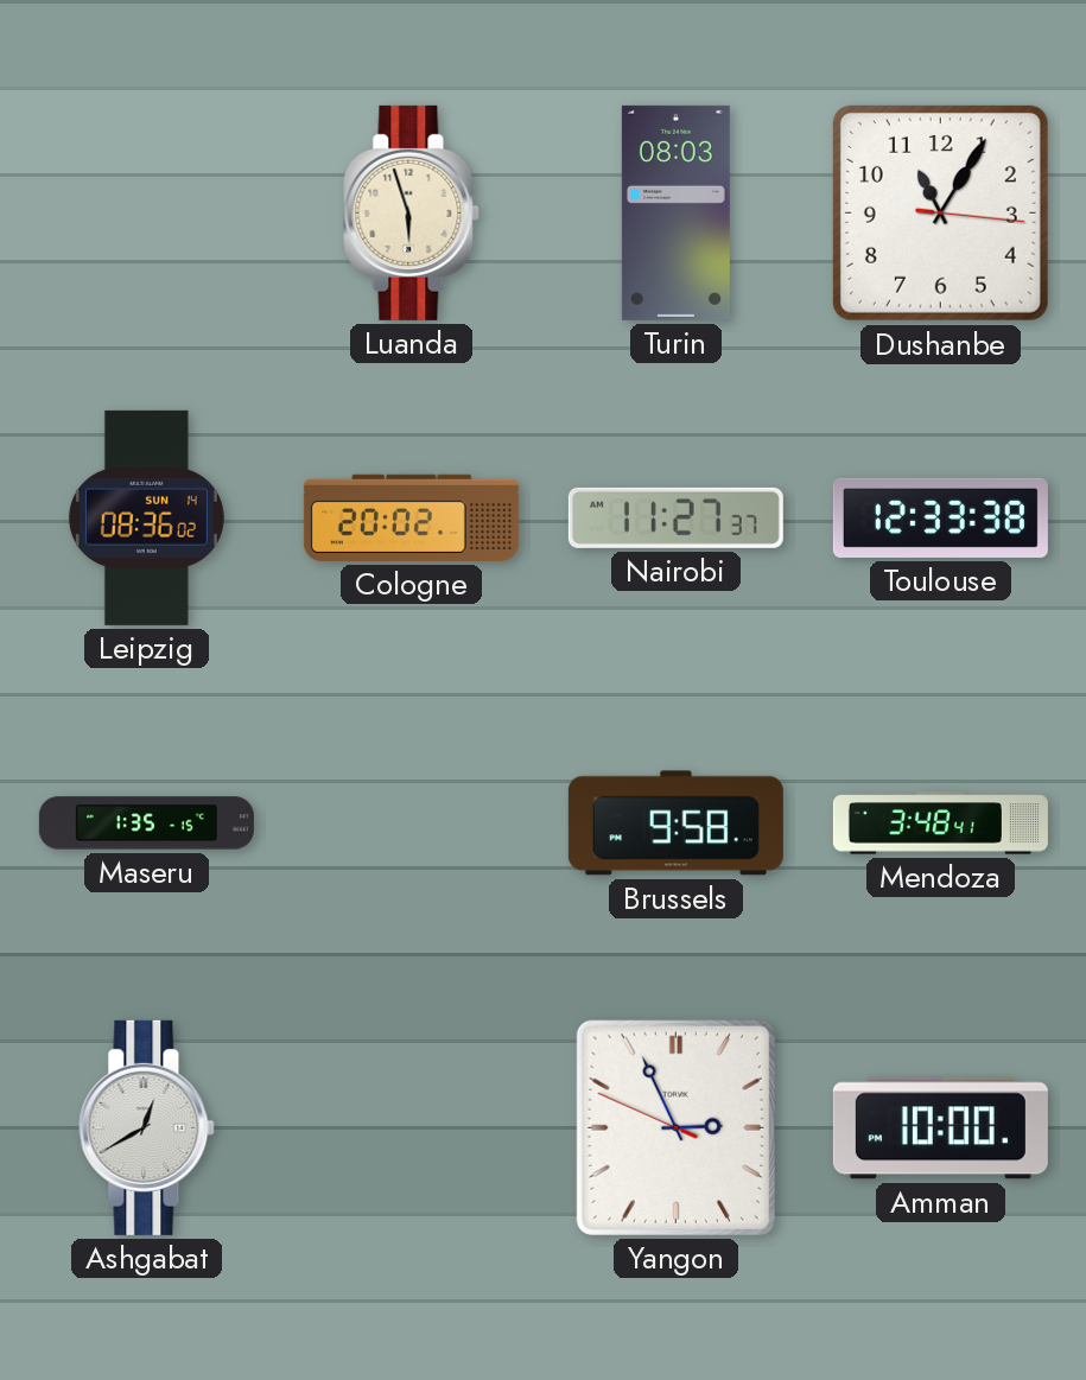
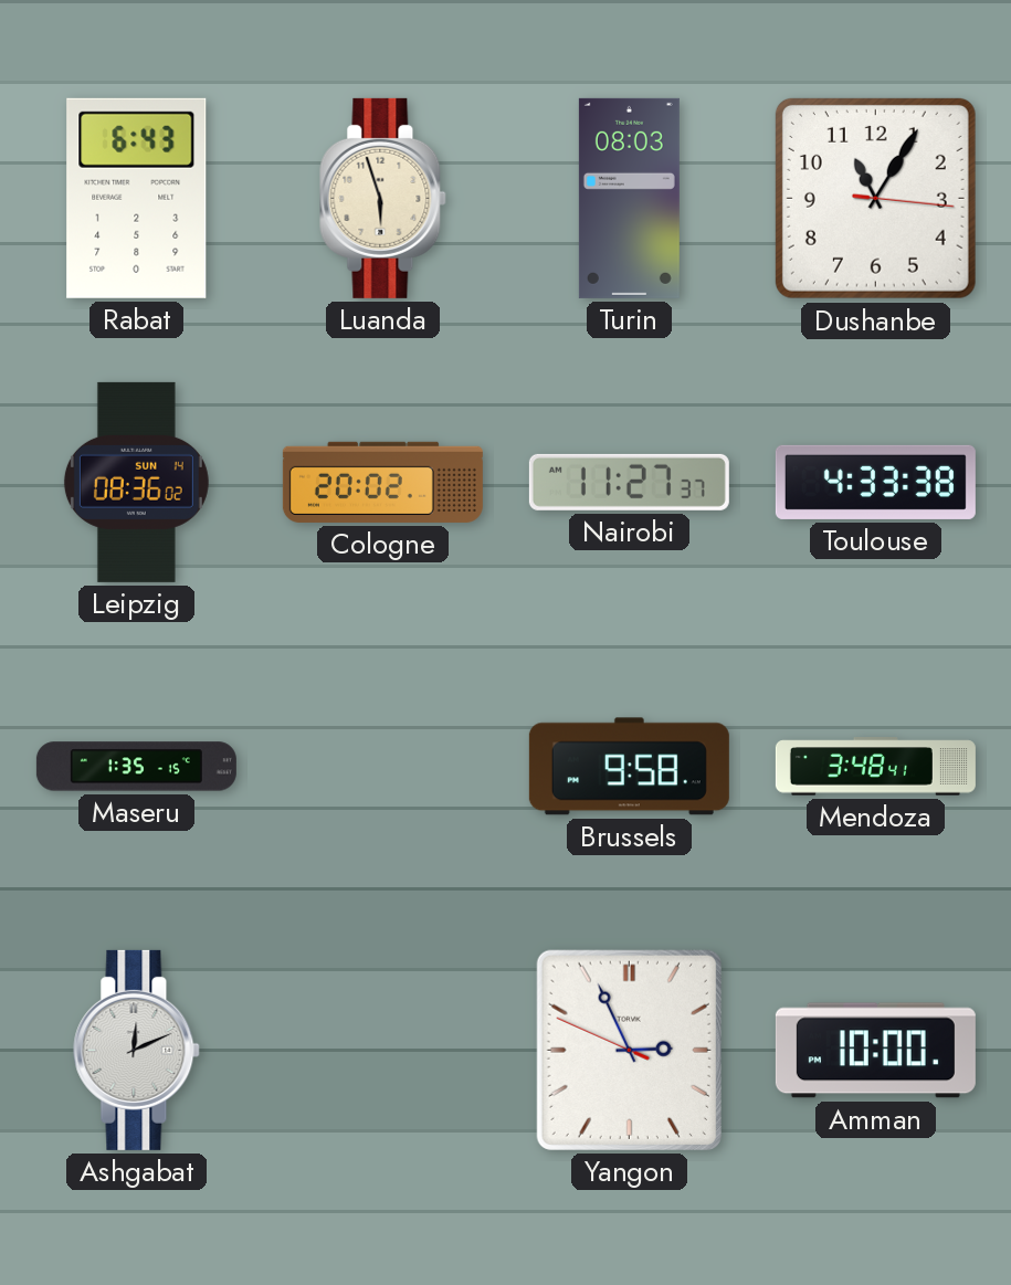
Rabat: none -> 6:43 (137, 198)
Toulouse: 12:33 -> 4:33 (875, 482)
Ashgabat: 12:40 -> 12:11 (137, 1050)
